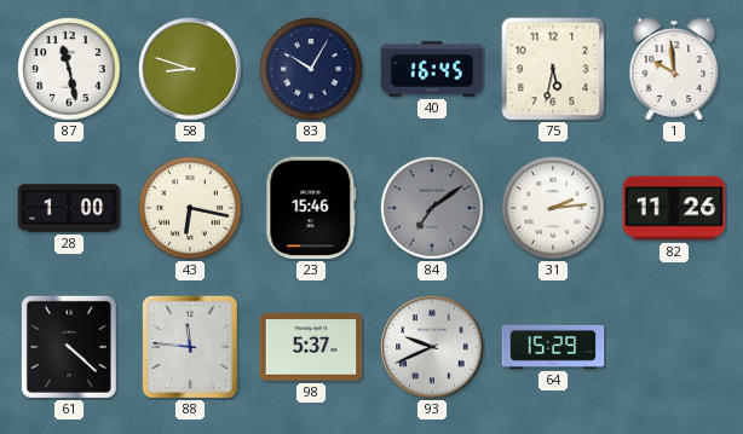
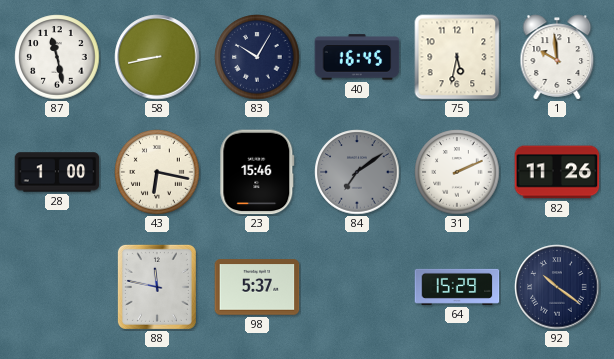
58: 8:48 -> 8:43 (157, 57)
31: 2:14 -> 2:11 (457, 172)
61: 4:22 -> none (69, 347)
88: 11:46 -> 11:47 (157, 287)
93: 9:41 -> none (432, 347)
92: none -> 10:21 (557, 287)
